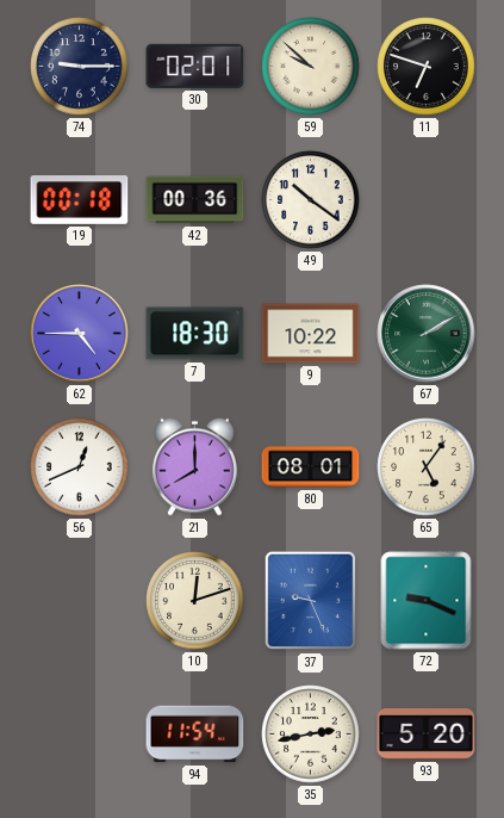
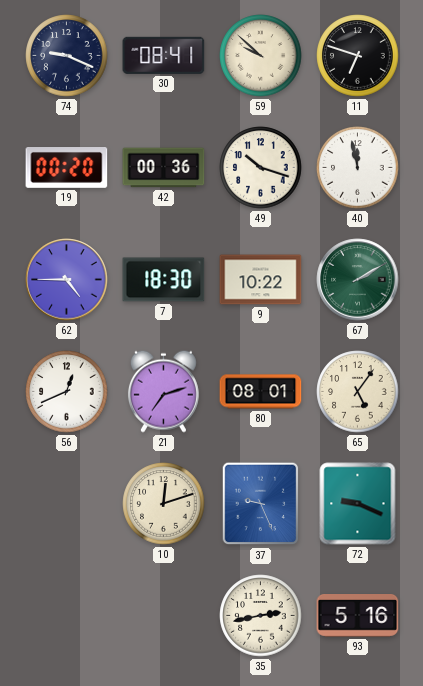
74: 9:15 -> 9:19 (67, 56)
30: 02:01 -> 08:41 (164, 55)
19: 00:18 -> 00:20 (67, 168)
49: 10:21 -> 10:18 (261, 168)
40: none -> 11:58 (358, 168)
21: 8:00 -> 7:12 (163, 391)
94: 11:54 -> none (195, 735)
93: 5:20 -> 5:16 (358, 616)
